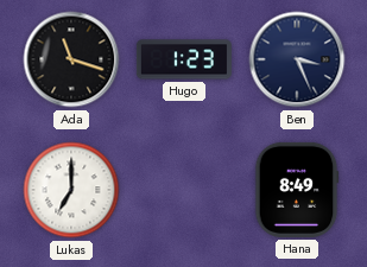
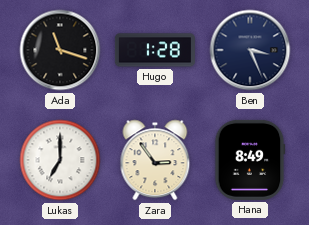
Hugo: 1:23 -> 1:28 (155, 50)
Zara: none -> 2:54 (155, 160)
